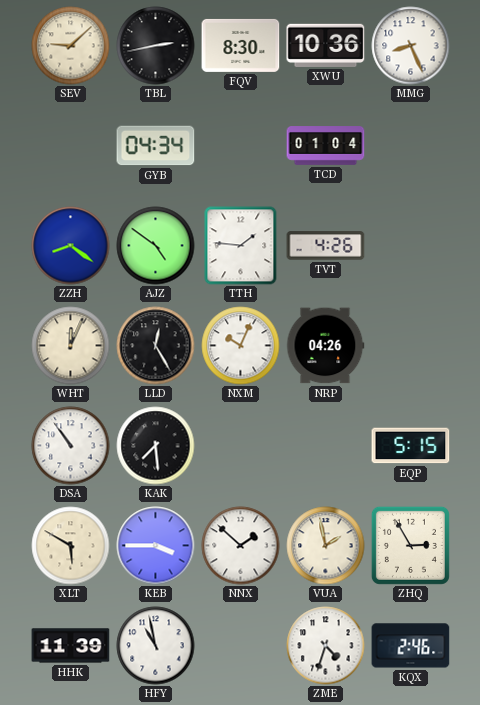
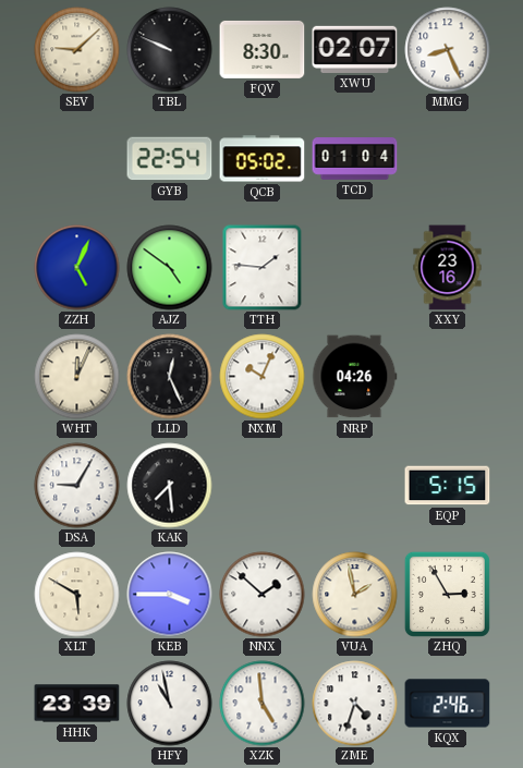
TBL: 2:43 -> 9:49 (170, 50)
XWU: 10:36 -> 02:07 (355, 49)
GYB: 04:34 -> 22:54 (170, 159)
QCB: none -> 05:02 (263, 159)
ZZH: 8:21 -> 5:04 (77, 268)
TVT: 4:26 -> none (326, 246)
XXY: none -> 23:16 (448, 268)
LLD: 12:25 -> 12:26 (170, 377)
DSA: 10:54 -> 9:05 (77, 486)
HHK: 11:39 -> 23:39 (77, 704)
XZK: none -> 4:59 (263, 704)
